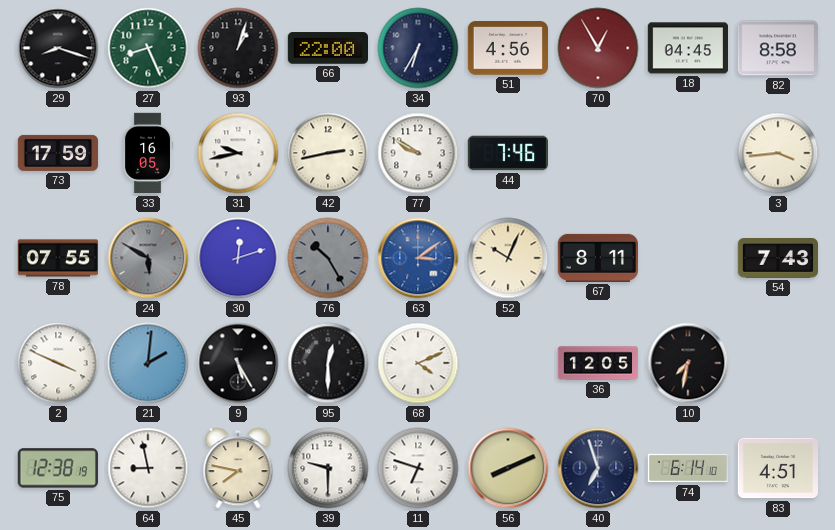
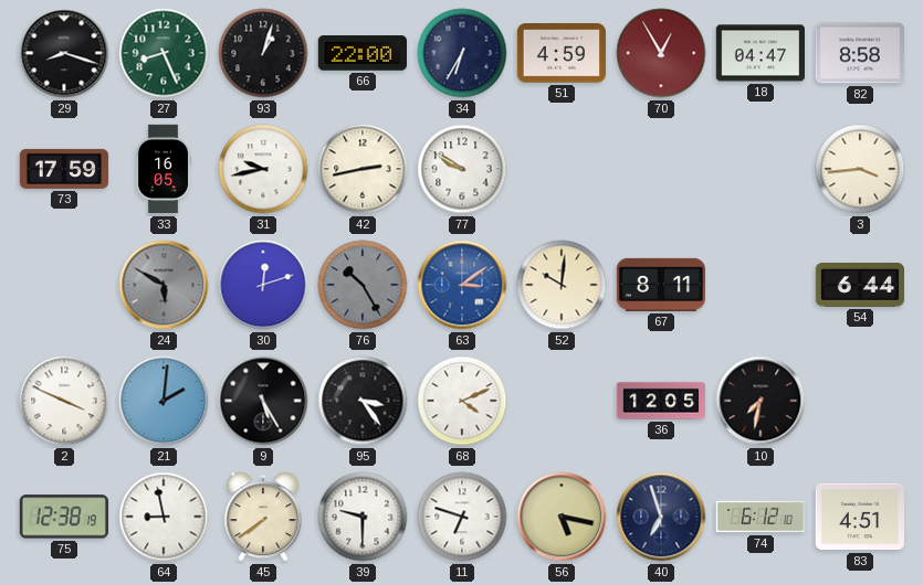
51: 4:56 -> 4:59 (560, 53)
18: 04:45 -> 04:47 (759, 53)
44: 7:46 -> none (507, 153)
78: 07:55 -> none (57, 258)
52: 10:04 -> 10:01 (562, 285)
54: 7:43 -> 6:44 (859, 286)
95: 12:30 -> 3:24 (363, 401)
45: 7:47 -> 7:39 (263, 517)
56: 8:11 -> 5:17 (562, 517)
74: 6:14 -> 6:12 (759, 517)
